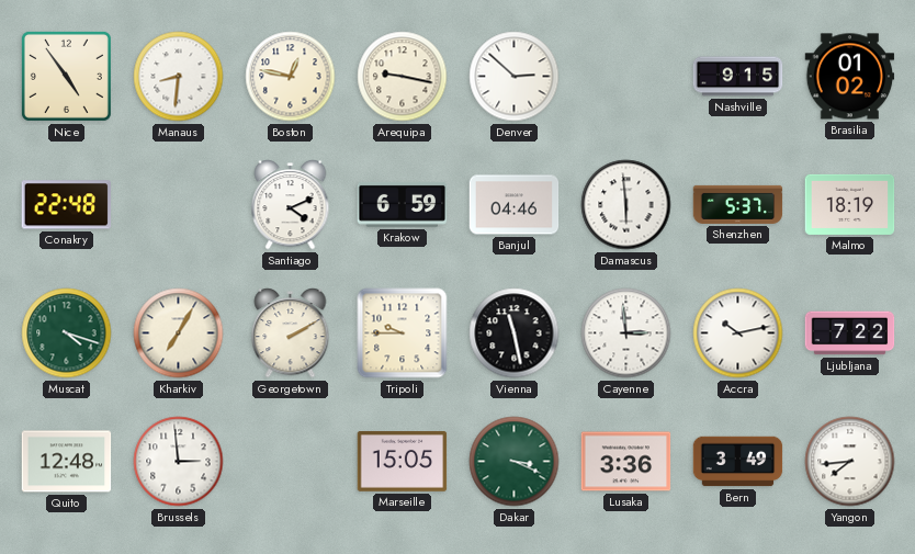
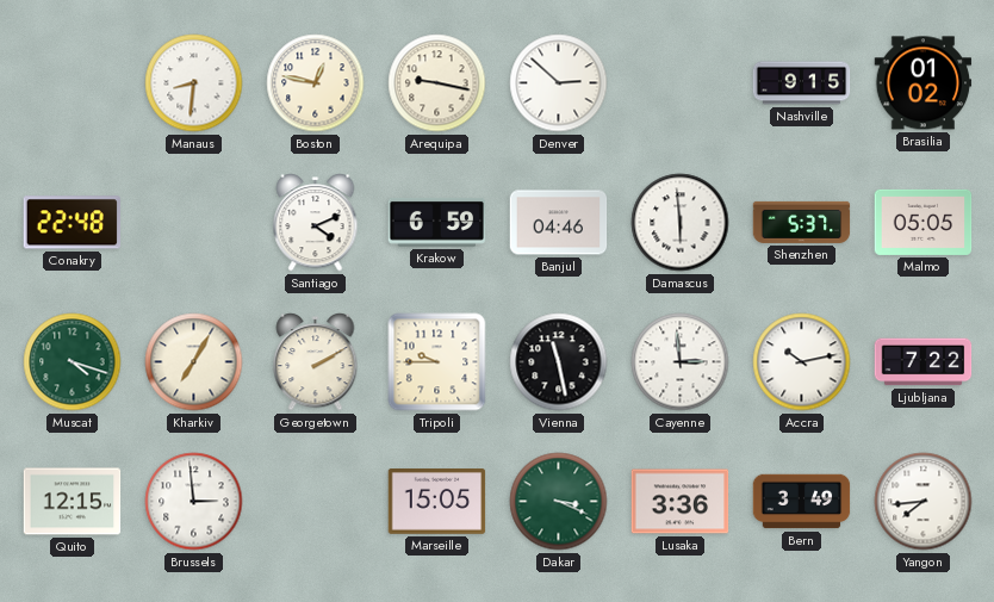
Nice: 4:54 -> none (66, 76)
Malmo: 18:19 -> 05:05 (924, 222)
Quito: 12:48 -> 12:15 (73, 502)
